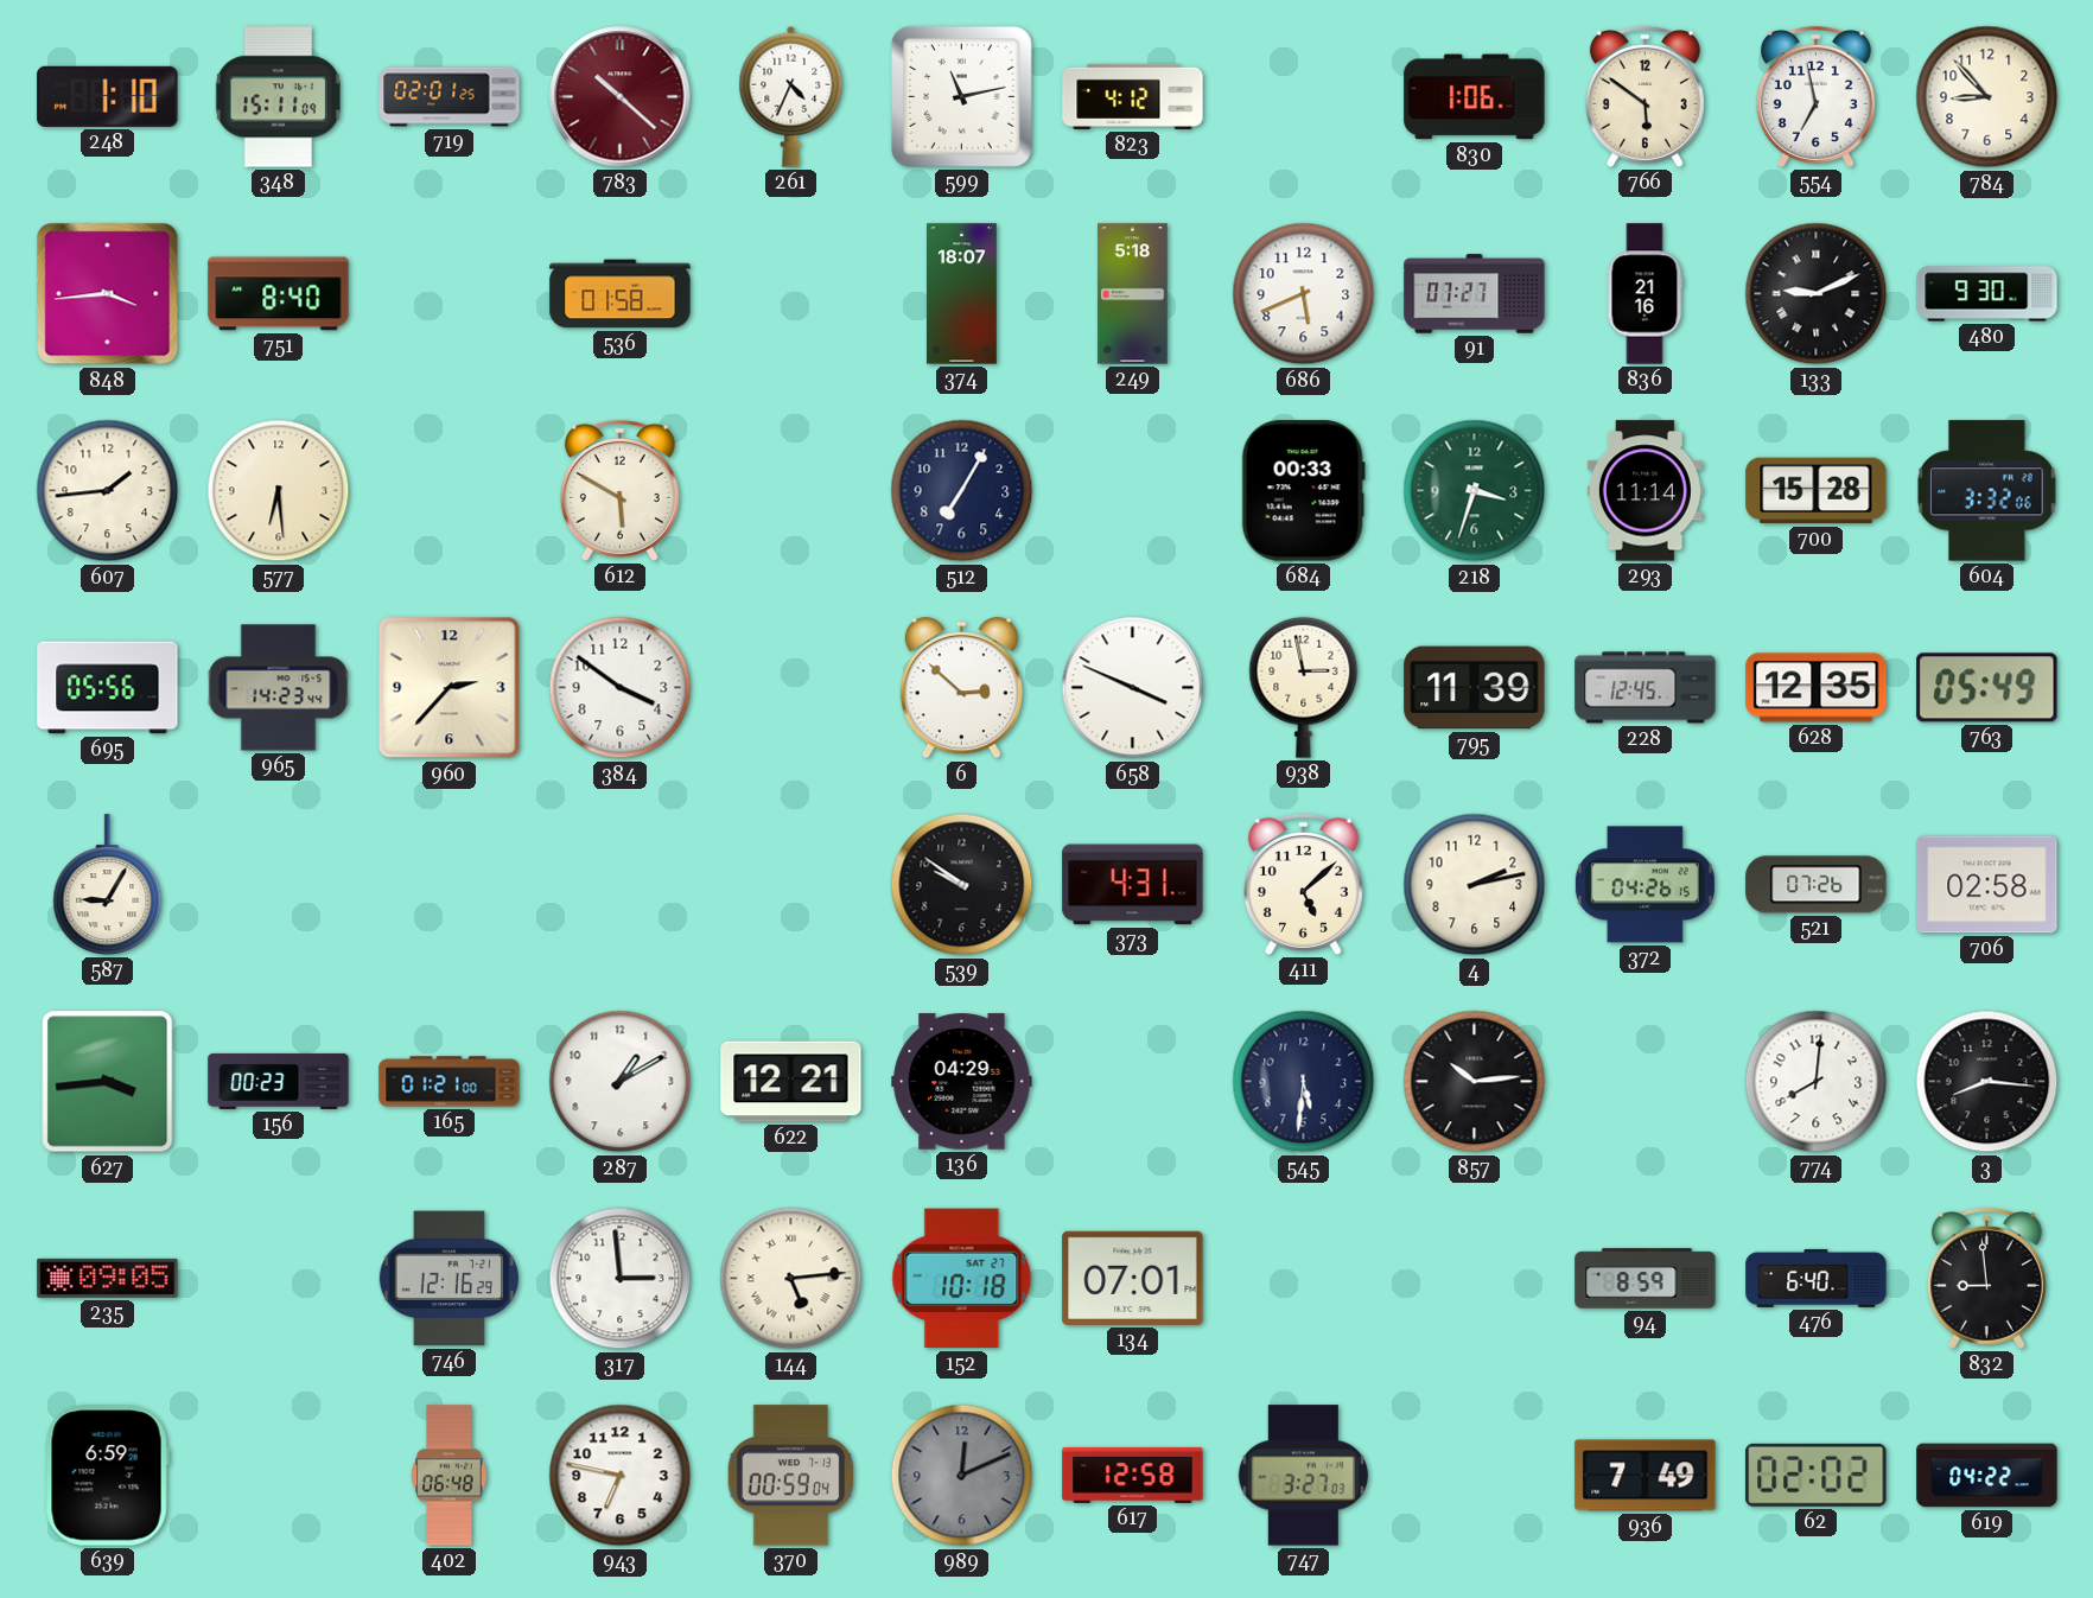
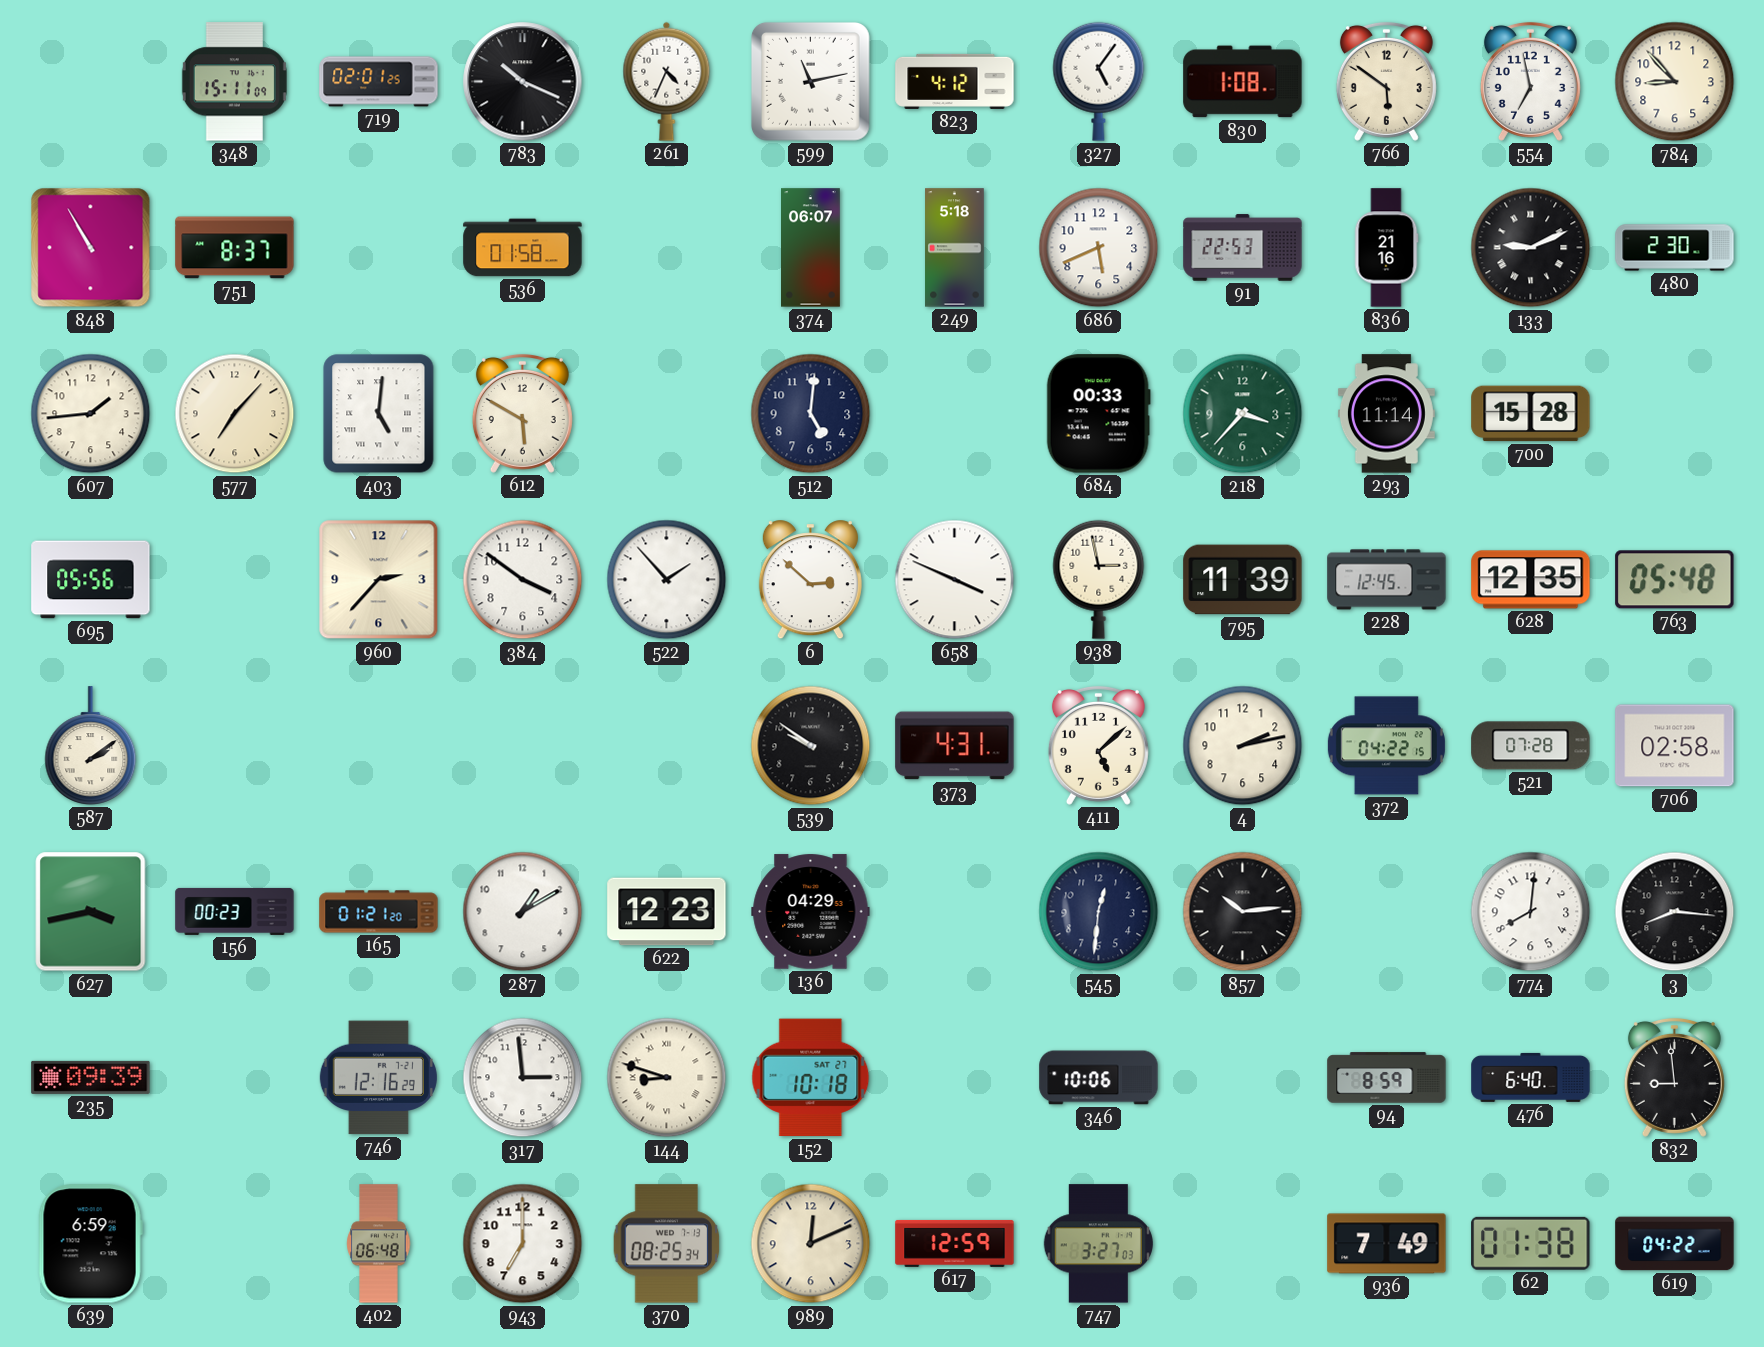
248: 1:10 -> none (108, 96)
783: 10:22 -> 10:19 (523, 82)
783 dial: burgundy -> black (523, 82)
327: none -> 5:06 (1099, 81)
830: 1:06 -> 1:08 (1243, 82)
848: 3:44 -> 10:55 (91, 248)
751: 8:40 -> 8:37 (235, 248)
374: 18:07 -> 06:07 (811, 248)
91: 07:27 -> 22:53 (1243, 248)
480: 9:30 -> 2:30 (1675, 248)
577: 6:29 -> 7:07 (235, 414)
403: none -> 5:01 (379, 414)
512: 7:05 -> 5:01 (811, 414)
218: 3:33 -> 3:37 (1243, 414)
604: 3:32 -> none (1987, 491)
965: 14:23 -> none (279, 688)
522: none -> 1:53 (667, 580)
763: 05:49 -> 05:48 (1675, 580)
587: 9:05 -> 2:09 (91, 746)
372: 04:26 -> 04:22 (1386, 746)
521: 07:26 -> 07:28 (1531, 746)
627: 3:44 -> 3:43 (91, 912)
165: 01:21:00 -> 01:21:20 (379, 912)
622: 12:21 -> 12:23 (667, 912)
545: 5:31 -> 12:31 (1099, 912)
235: 09:05 -> 09:39 (91, 1077)
144: 5:14 -> 8:48 (667, 1078)
134: 07:01 -> none (1133, 1278)
346: none -> 10:06 (1099, 1078)
943: 6:47 -> 7:00 (523, 1244)
370: 00:59 -> 08:25 (667, 1244)
989 dial: grey -> cream (811, 1244)
617: 12:58 -> 12:59 (955, 1243)
62: 02:02 -> 01:38 (1531, 1243)
